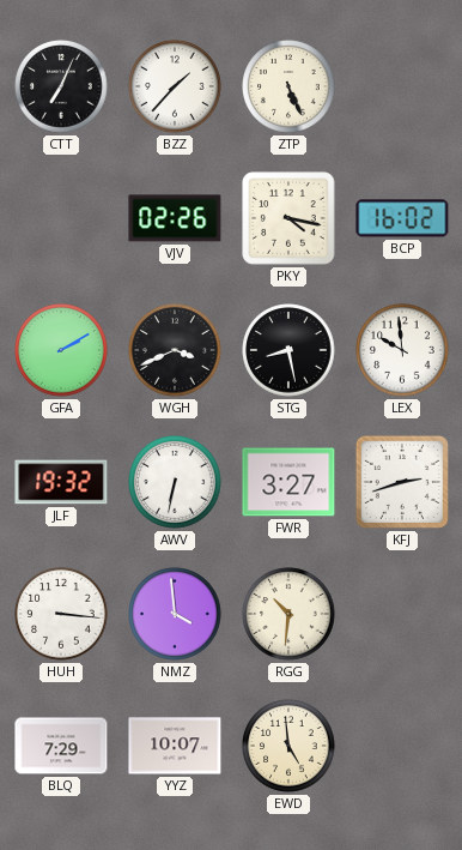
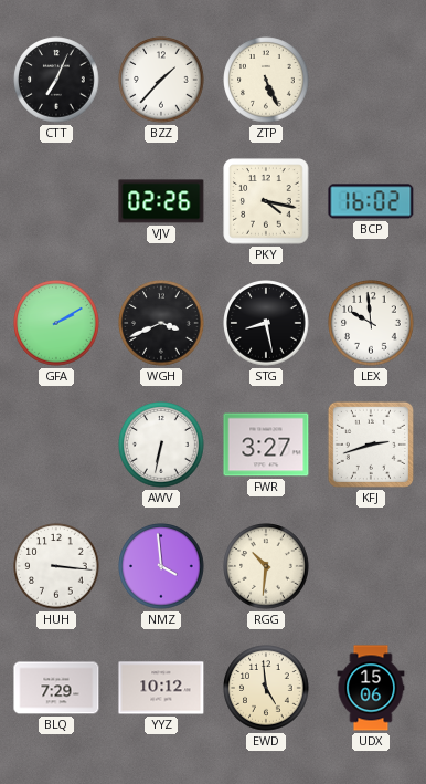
JLF: 19:32 -> none (61, 482)
YYZ: 10:07 -> 10:12 (161, 688)
UDX: none -> 15:06 (371, 688)
